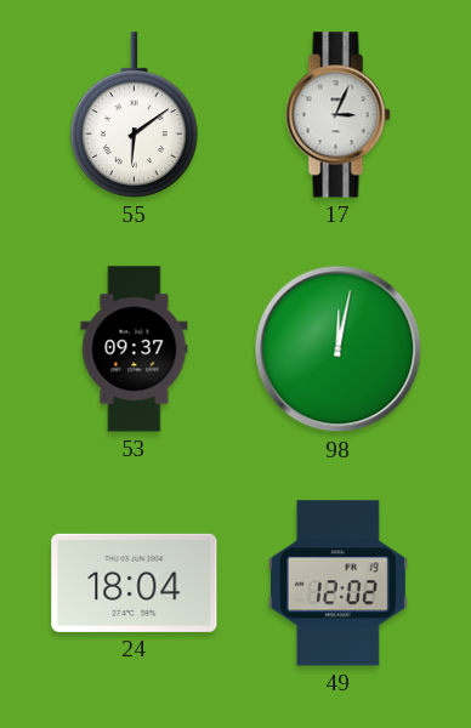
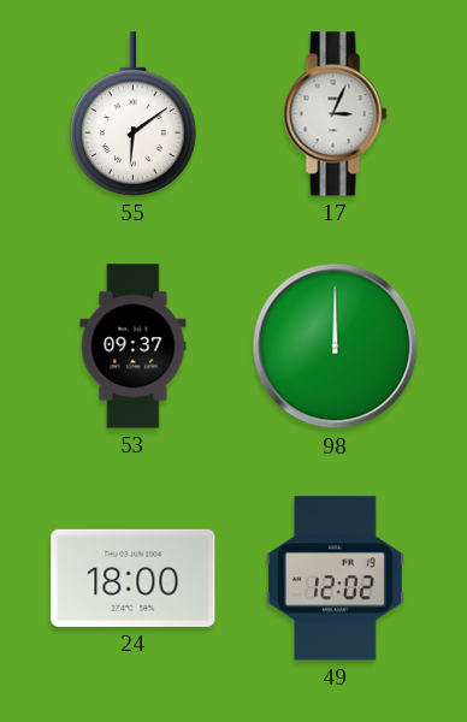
98: 12:02 -> 12:00 (336, 347)
24: 18:04 -> 18:00 (134, 578)
